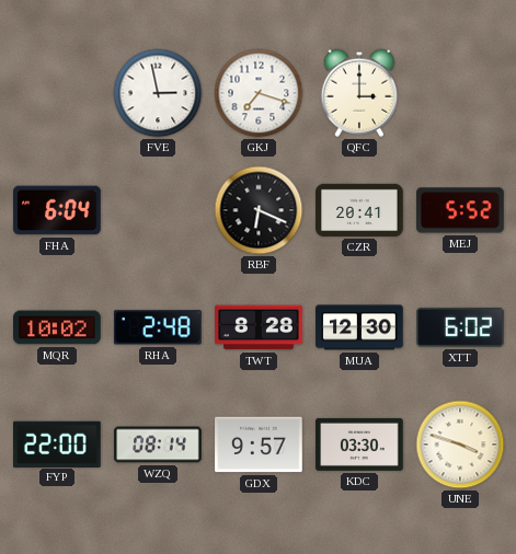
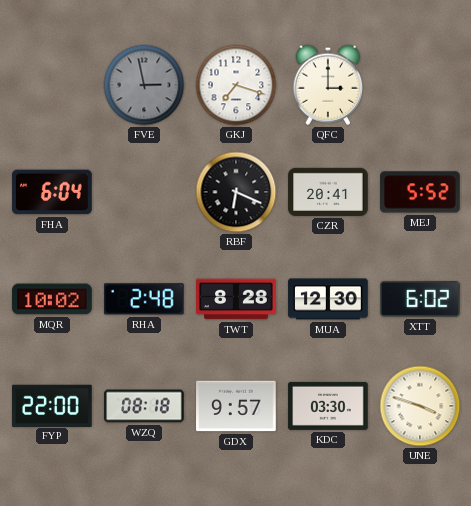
FVE dial: white -> grey (144, 85)
WZQ: 08:14 -> 08:18 (144, 406)
